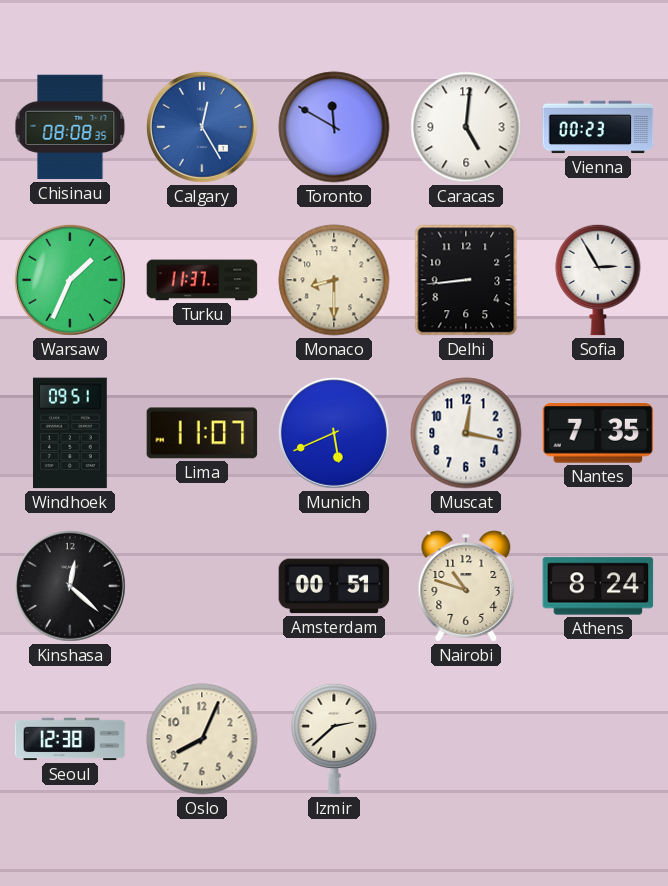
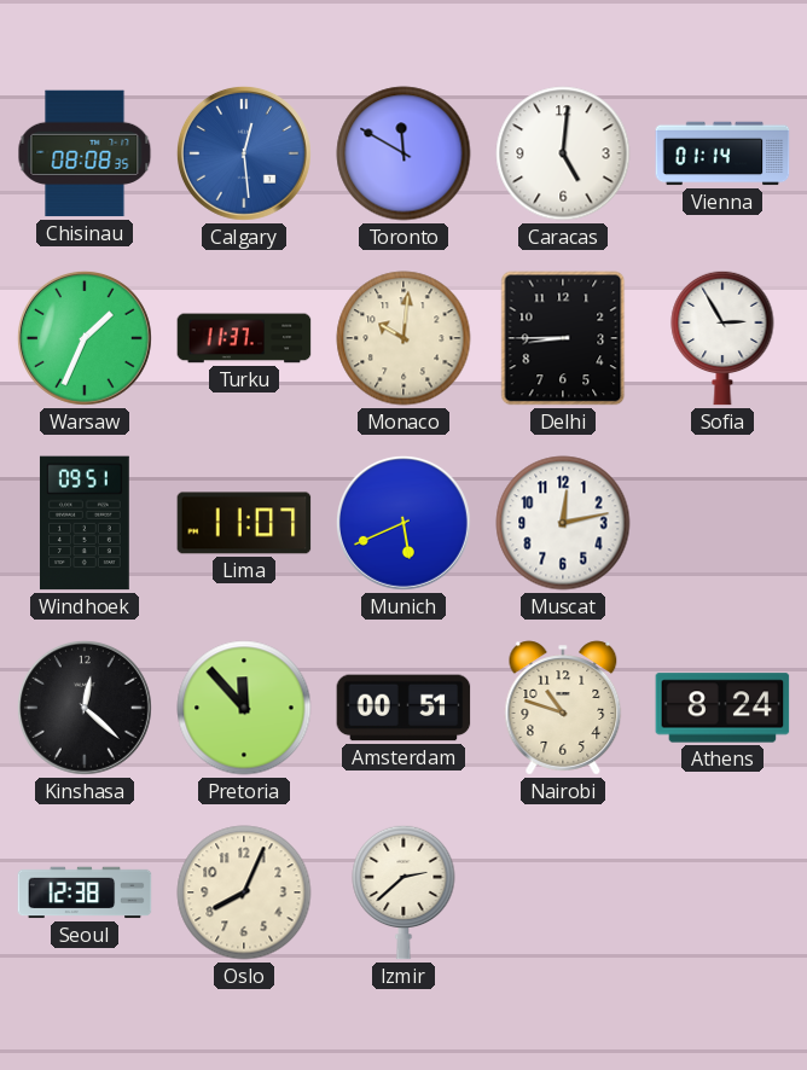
Calgary: 12:25 -> 12:29 (244, 153)
Vienna: 00:23 -> 01:14 (722, 153)
Monaco: 8:30 -> 10:01 (403, 338)
Delhi: 8:44 -> 8:45 (563, 338)
Muscat: 12:17 -> 12:13 (563, 523)
Nantes: 7:35 -> none (598, 433)
Pretoria: none -> 11:53 (244, 708)
